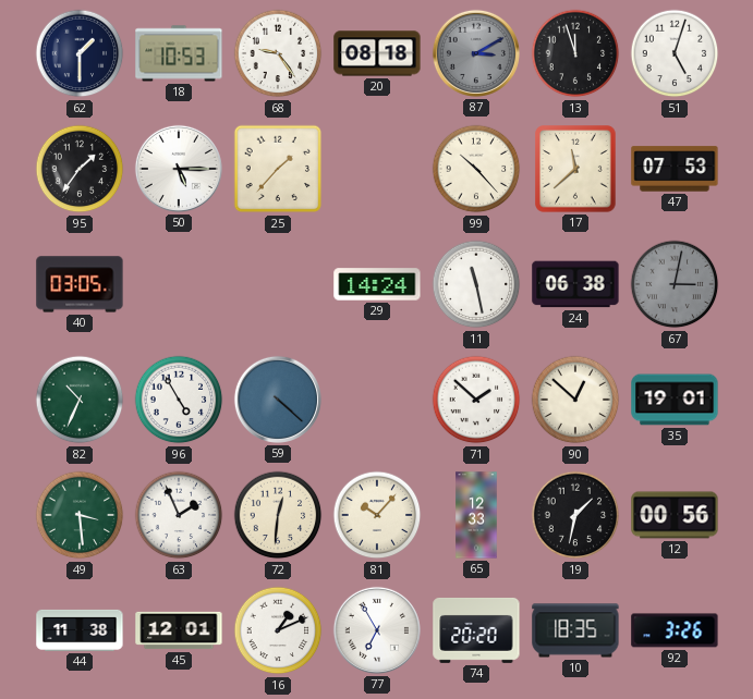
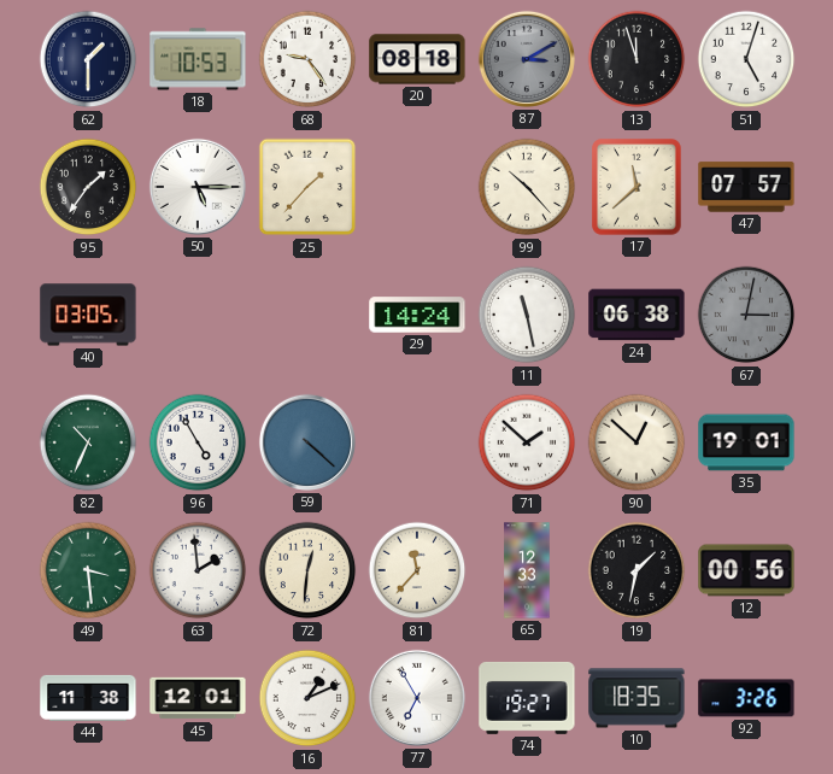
47: 07:53 -> 07:57 (746, 187)
63: 1:56 -> 1:59 (198, 570)
81: 10:07 -> 11:37 (417, 570)
74: 20:20 -> 19:27 (527, 698)
